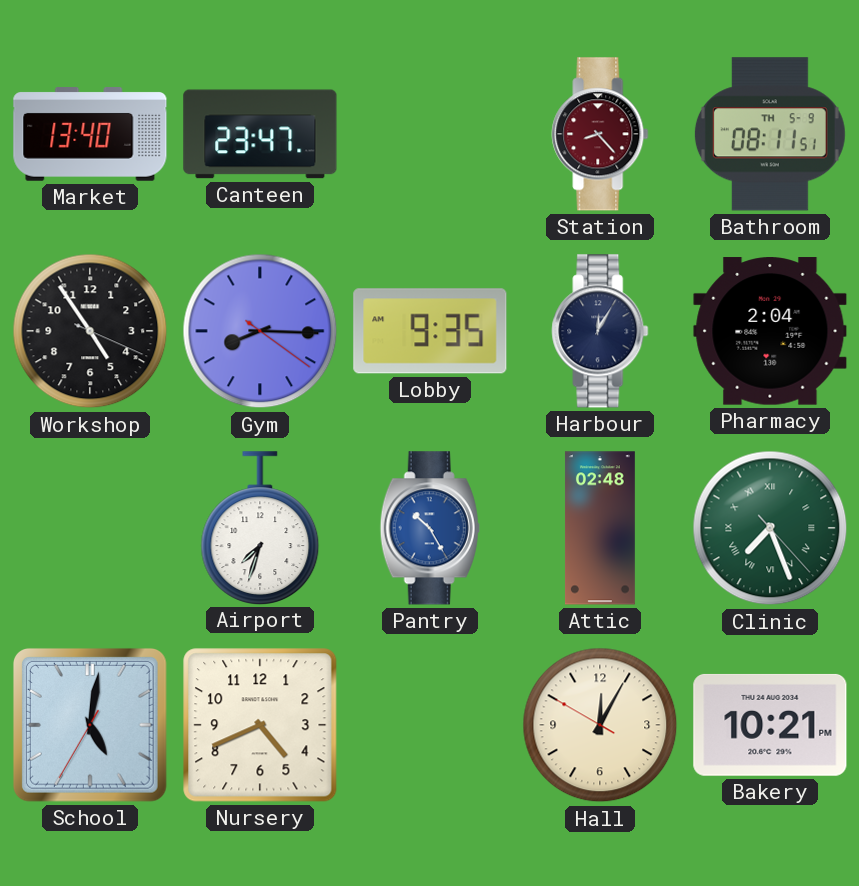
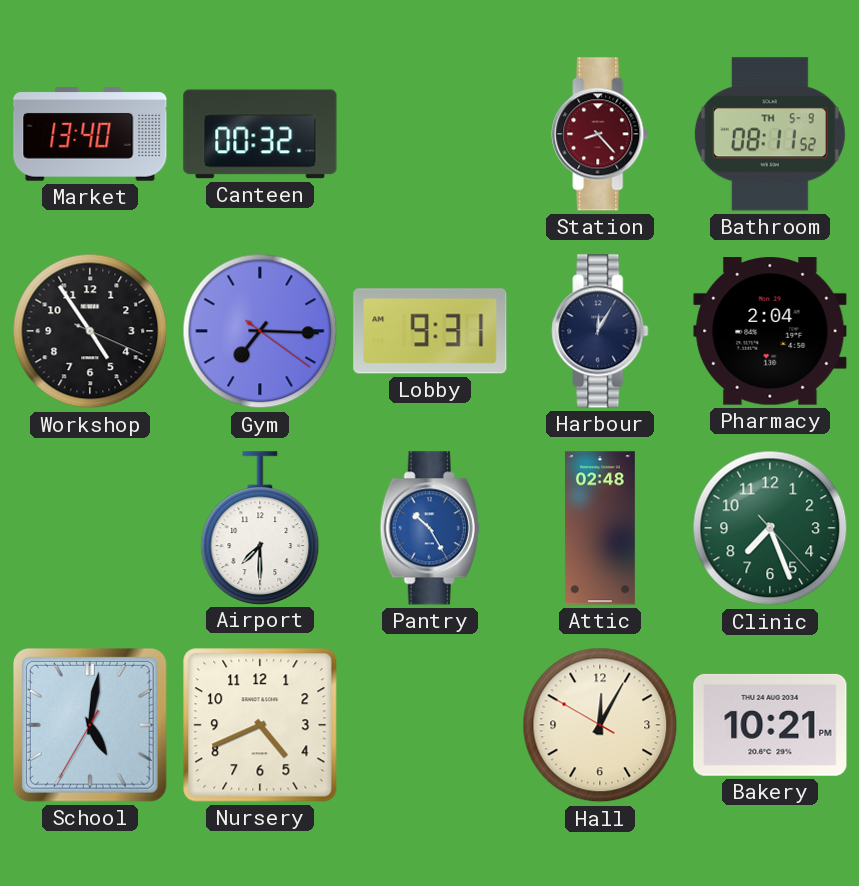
Canteen: 23:47 -> 00:32 (260, 134)
Bathroom: 08:11:51 -> 08:11:52 (770, 134)
Gym: 8:15 -> 7:15 (260, 331)
Lobby: 9:35 -> 9:31 (430, 331)
Airport: 7:33 -> 7:30 (260, 528)
Clinic numerals: Roman -> Arabic (770, 528)
